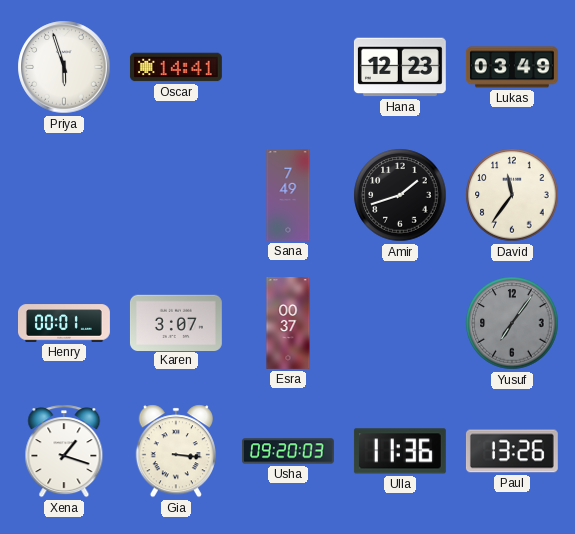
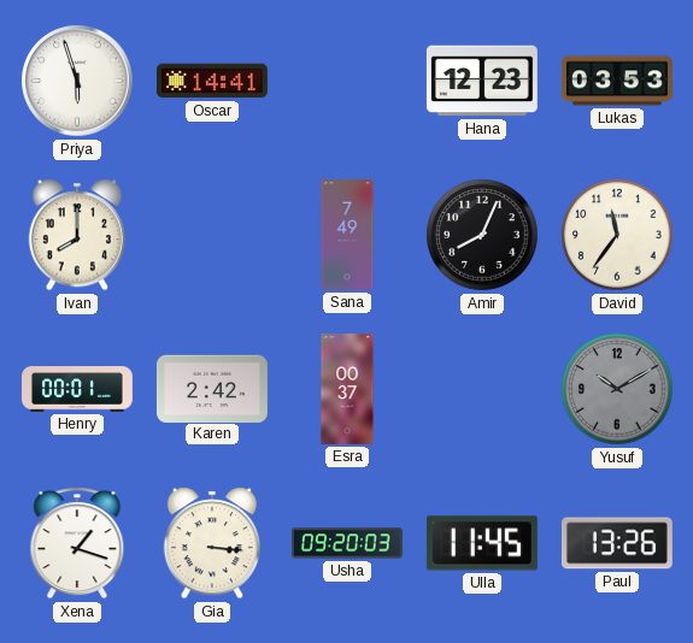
Lukas: 03:49 -> 03:53 (617, 81)
Ivan: none -> 8:00 (77, 235)
Amir: 1:42 -> 8:04 (482, 235)
Karen: 3:07 -> 2:42 (212, 388)
Yusuf: 7:06 -> 10:10 (617, 389)
Ulla: 11:36 -> 11:45 (482, 543)
